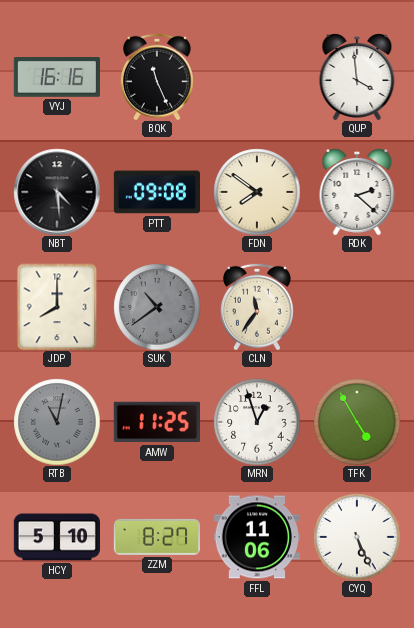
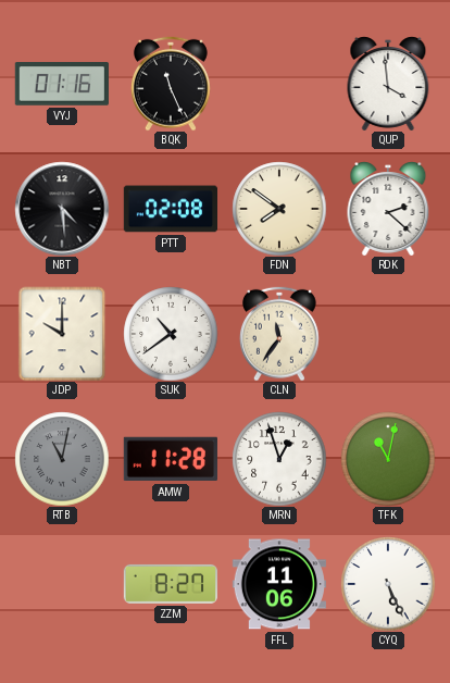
VYJ: 16:16 -> 01:16 (62, 85)
PTT: 09:08 -> 02:08 (170, 209)
JDP: 8:00 -> 10:00 (62, 334)
SUK dial: grey -> white (171, 334)
AMW: 11:25 -> 11:28 (171, 459)
TFK: 4:55 -> 11:02 (388, 459)
HCY: 5:10 -> none (56, 537)
